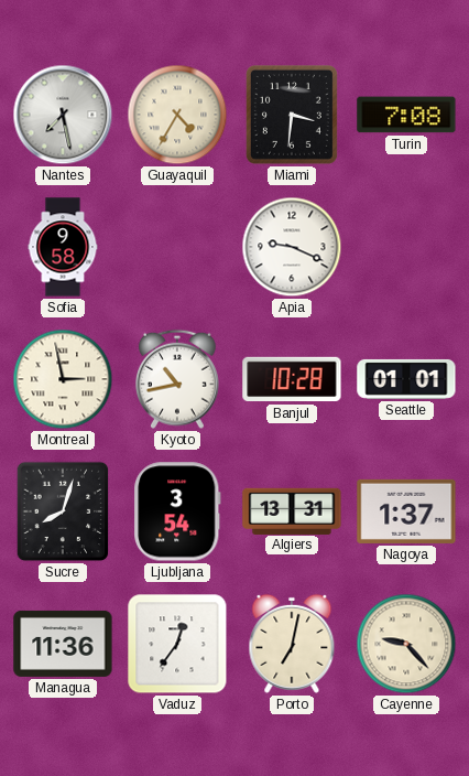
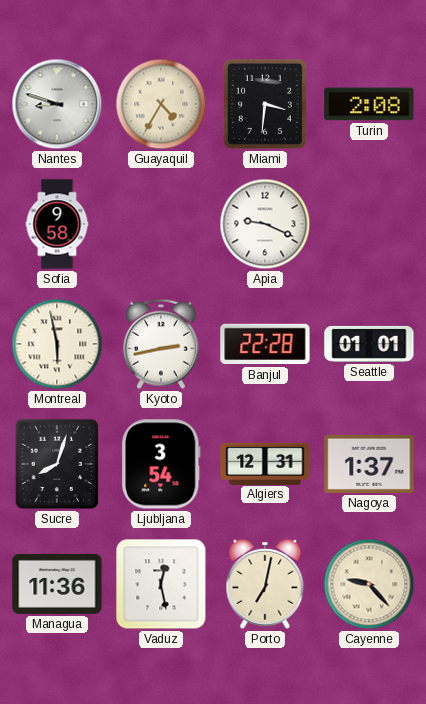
Nantes: 7:28 -> 8:48 (57, 104)
Turin: 7:08 -> 2:08 (369, 104)
Montreal: 2:58 -> 5:58 (57, 344)
Kyoto: 10:43 -> 2:43 (161, 344)
Banjul: 10:28 -> 22:28 (265, 344)
Algiers: 13:31 -> 12:31 (265, 463)
Vaduz: 12:36 -> 12:28 (161, 584)
